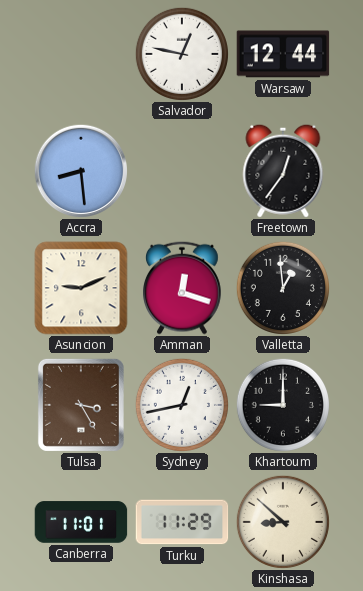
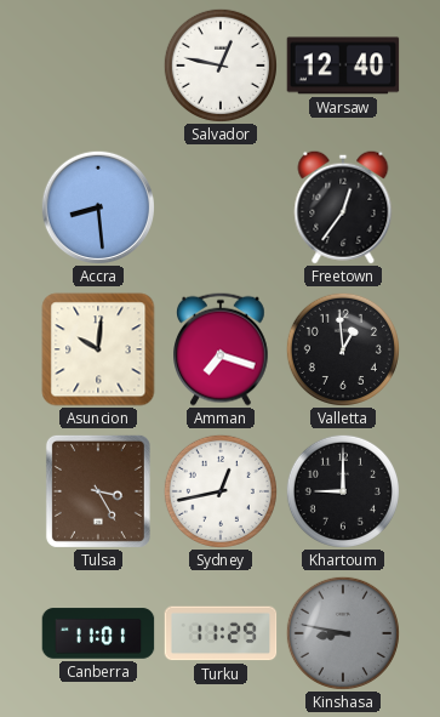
Warsaw: 12:44 -> 12:40 (343, 66)
Asuncion: 9:11 -> 10:01 (98, 349)
Amman: 12:18 -> 7:18 (222, 349)
Kinshasa: 8:52 -> 8:47 (343, 633)
Kinshasa dial: cream -> grey (343, 633)
